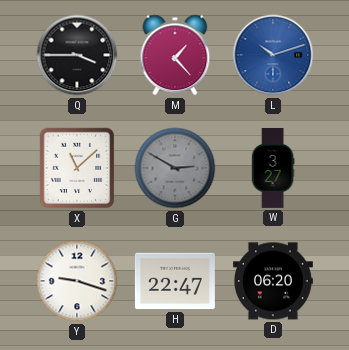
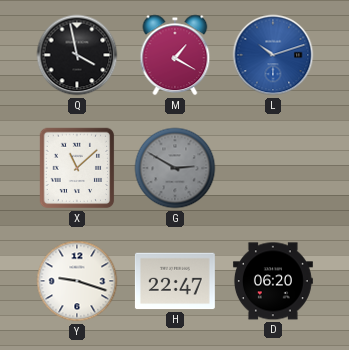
Q: 3:45 -> 3:58 (77, 55)
M: 1:23 -> 1:20 (175, 55)
W: 3:27 -> none (273, 168)
